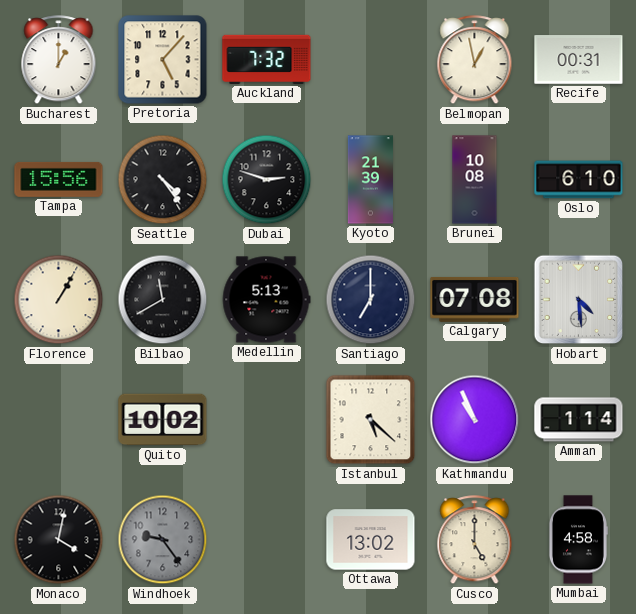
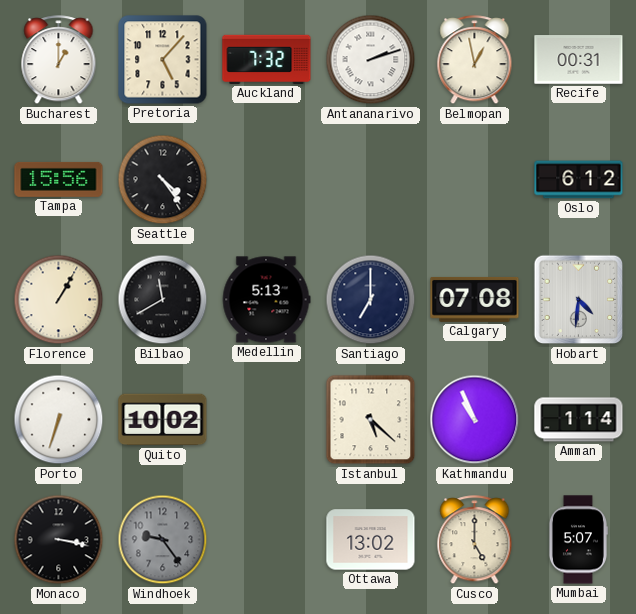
Antananarivo: none -> 2:12 (371, 60)
Dubai: 2:48 -> none (267, 180)
Kyoto: 21:39 -> none (370, 180)
Brunei: 10:08 -> none (475, 180)
Oslo: 6:10 -> 6:12 (579, 180)
Hobart: 4:29 -> 4:31 (579, 300)
Porto: none -> 6:33 (59, 420)
Monaco: 4:02 -> 3:17 (59, 540)
Mumbai: 4:58 -> 5:07 (578, 540)
